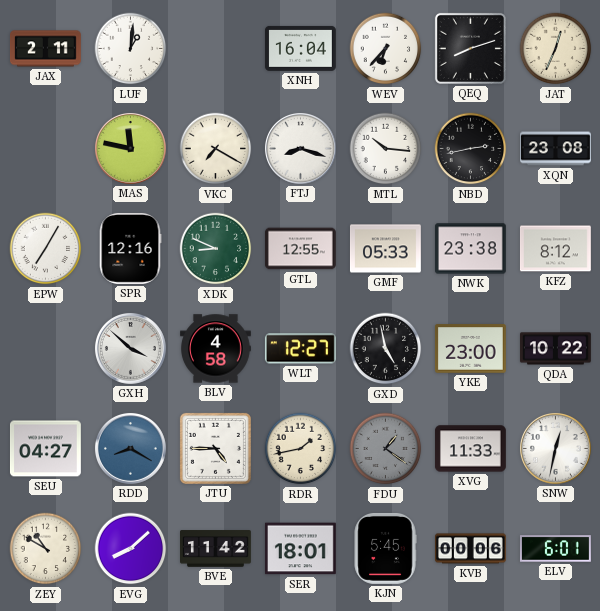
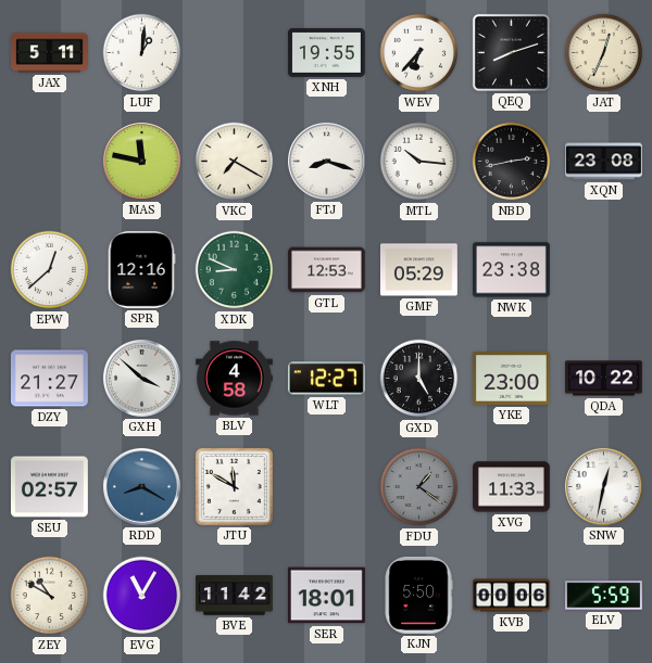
JAX: 2:11 -> 5:11 (49, 53)
XNH: 16:04 -> 19:55 (326, 52)
EPW: 7:05 -> 12:38 (50, 270)
GTL: 12:55 -> 12:53 (326, 270)
GMF: 05:33 -> 05:29 (418, 270)
KFZ: 8:12 -> none (555, 249)
DZY: none -> 21:27 (49, 379)
GXD: 4:58 -> 5:00 (419, 379)
SEU: 04:27 -> 02:57 (49, 487)
JTU: 4:45 -> 11:50 (234, 486)
RDR: 1:43 -> none (301, 449)
EVG: 8:08 -> 11:05 (142, 596)
KJN: 5:45 -> 5:50 (418, 595)
ELV: 6:01 -> 5:59 (604, 596)
